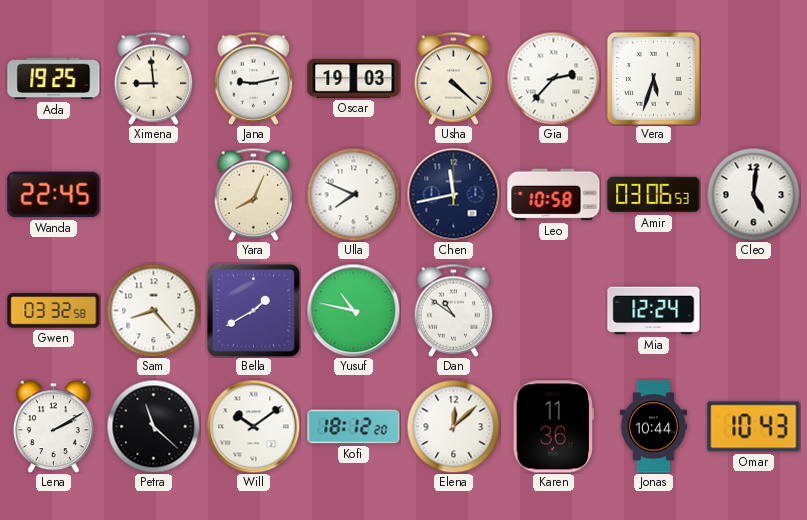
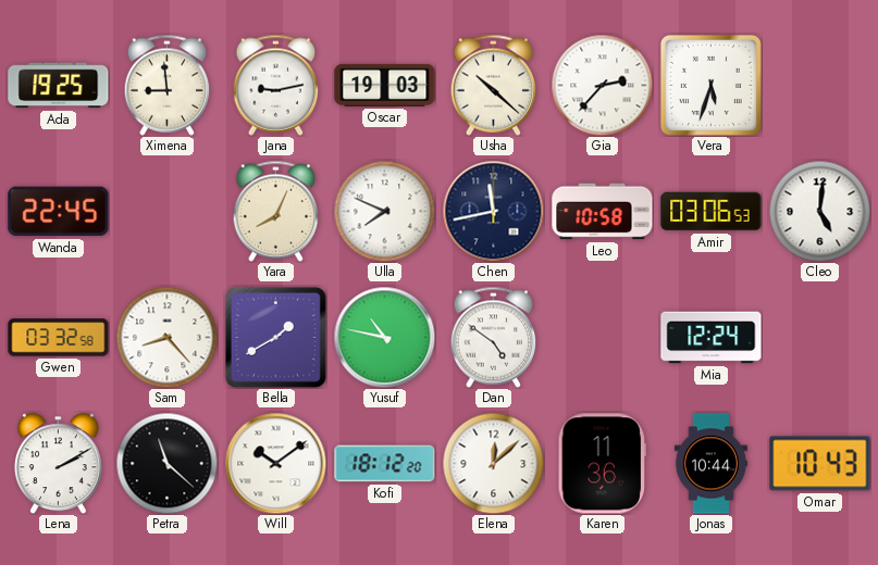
Usha: 4:22 -> 10:22 (494, 85)
Dan: 10:51 -> 4:51 (494, 337)
